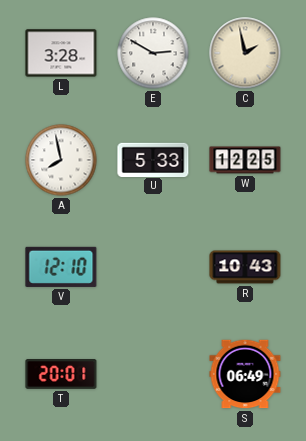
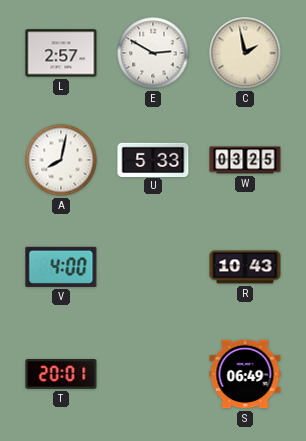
L: 3:28 -> 2:57 (61, 53)
A: 7:58 -> 8:02 (61, 160)
W: 12:25 -> 03:25 (245, 160)
V: 12:10 -> 4:00 (61, 267)
